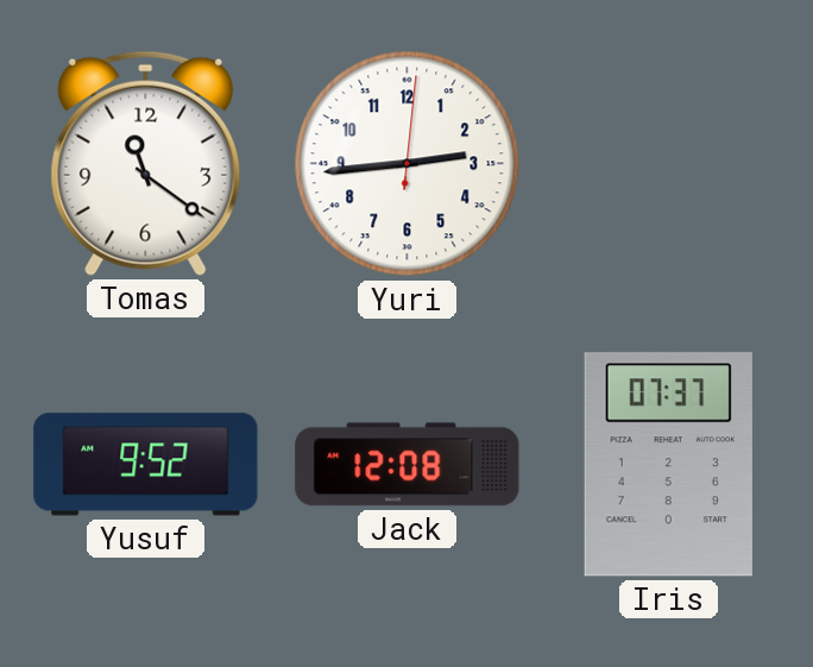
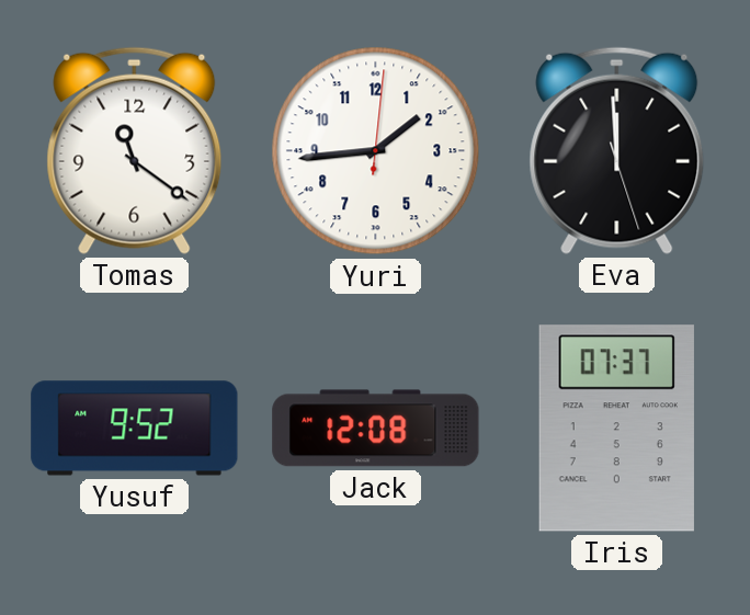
Yuri: 2:44 -> 1:44 (376, 151)
Eva: none -> 11:59 (617, 150)
